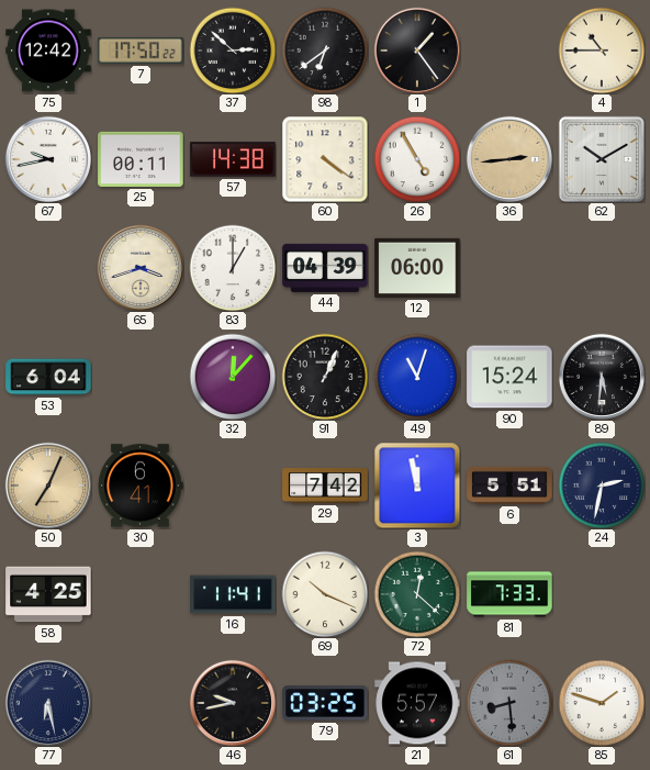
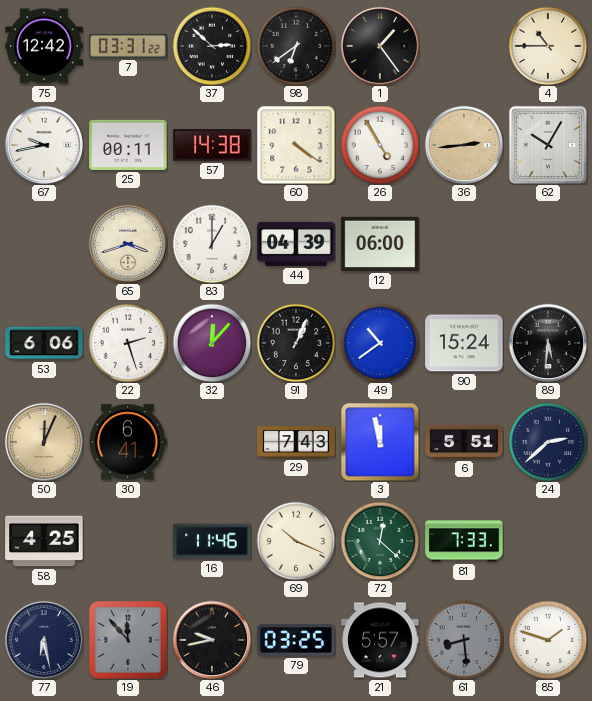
7: 17:50 -> 03:31 (128, 46)
62: 10:10 -> 10:05 (548, 145)
53: 6:04 -> 6:06 (44, 343)
22: none -> 2:27 (128, 343)
49: 11:03 -> 10:39 (380, 343)
50: 7:04 -> 12:04 (43, 441)
29: 7:42 -> 7:43 (296, 443)
24: 2:32 -> 2:38 (548, 442)
16: 11:41 -> 11:46 (212, 541)
19: none -> 11:53 (128, 640)
